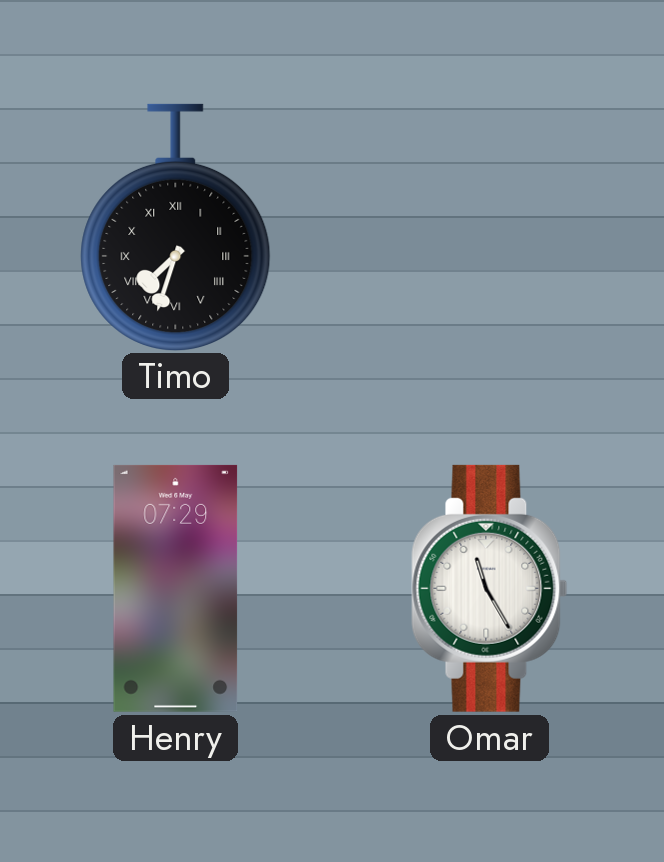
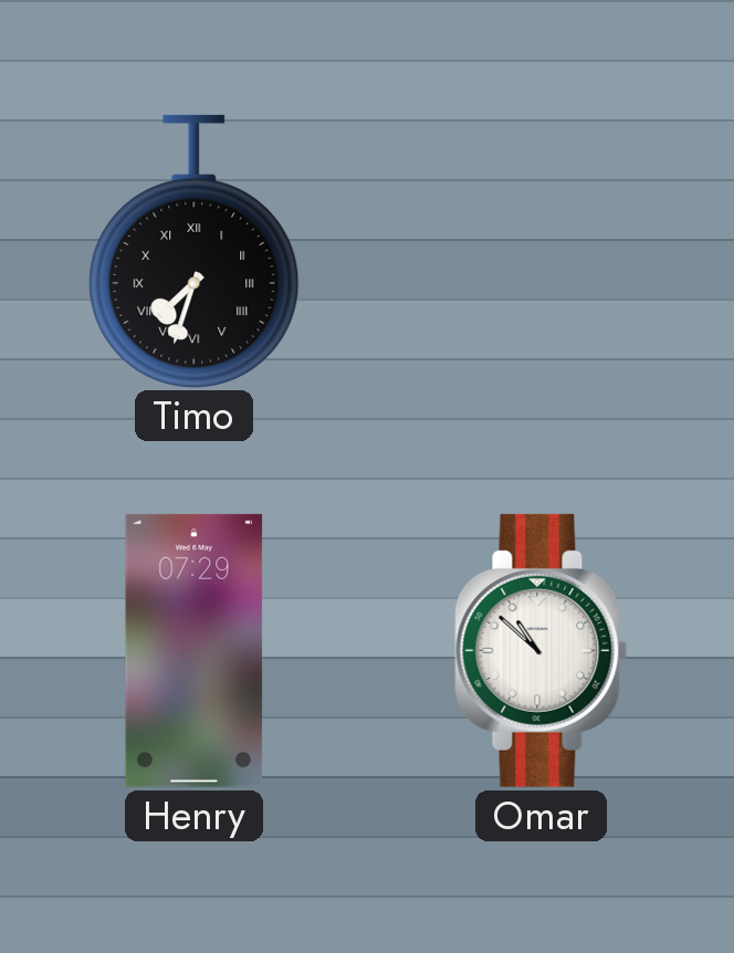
Omar: 11:25 -> 10:52 (542, 650)
